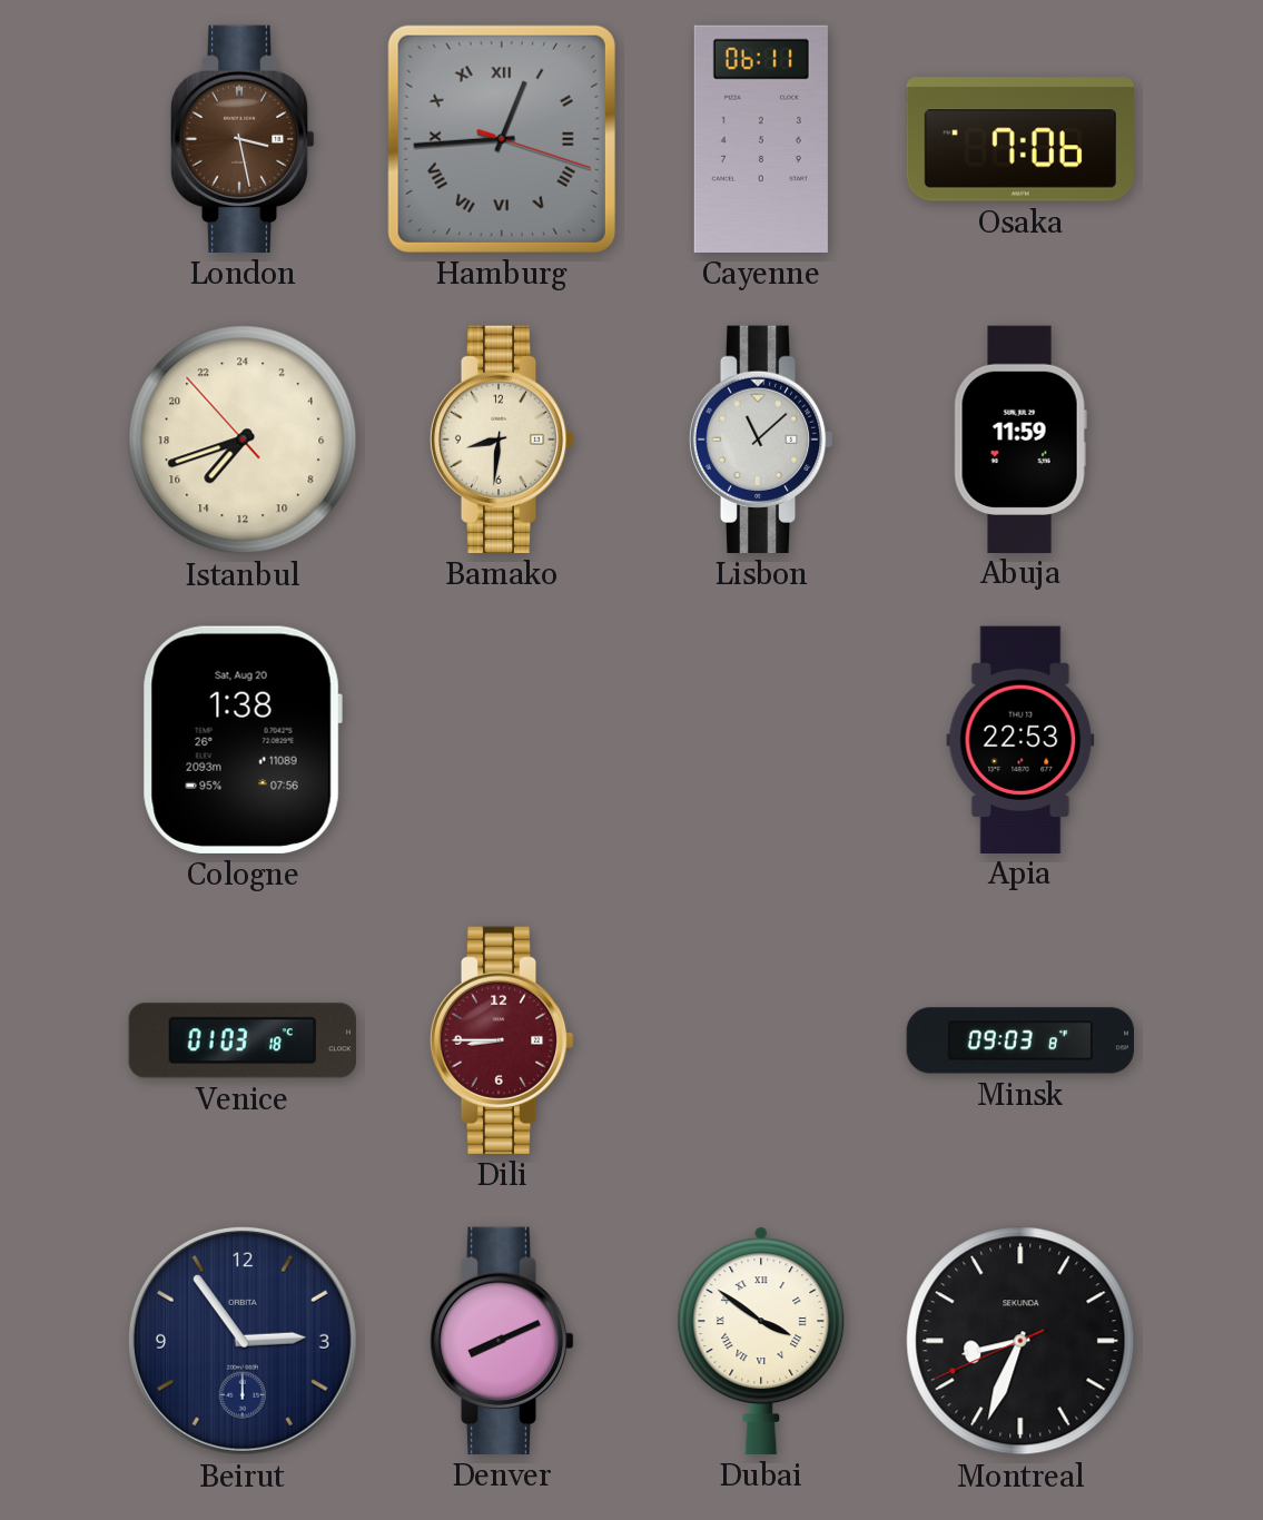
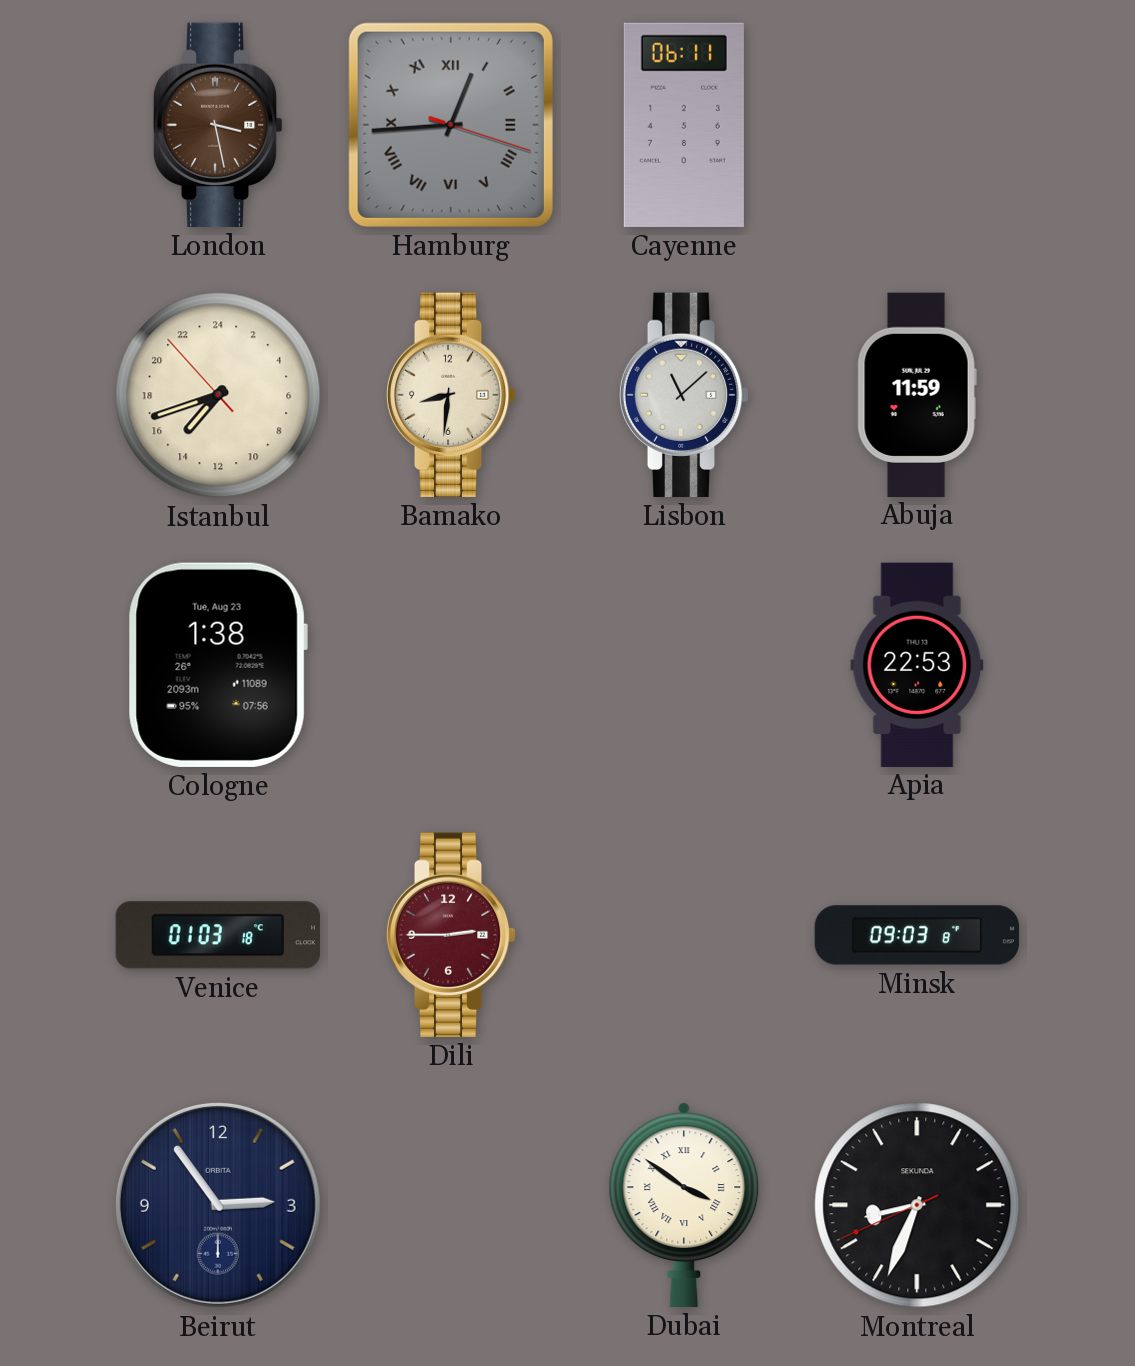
Osaka: 7:06 -> none (1020, 139)
Cologne date: Sat, Aug 20 -> Tue, Aug 23 (218, 665)
Dili: 8:45 -> 2:45 (451, 935)
Denver: 8:11 -> none (502, 1341)
